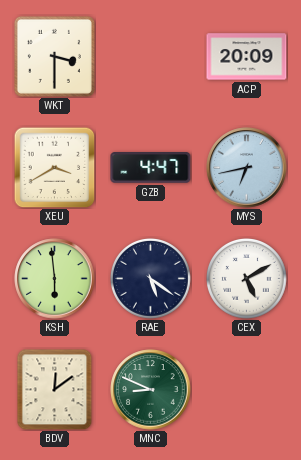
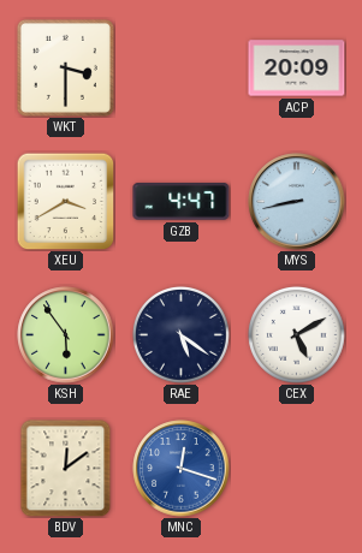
MYS: 6:43 -> 8:43 (297, 202)
KSH: 5:59 -> 5:54 (66, 335)
MNC: 8:49 -> 12:18 (182, 469)
MNC dial: green -> blue (182, 469)
